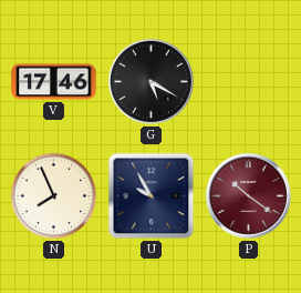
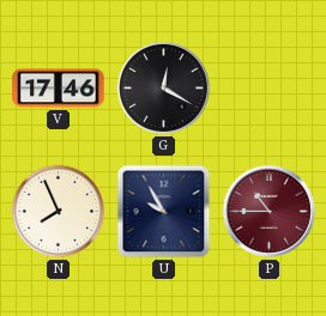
G: 5:20 -> 12:20 (163, 87)
P: 10:21 -> 10:45 (268, 211)
